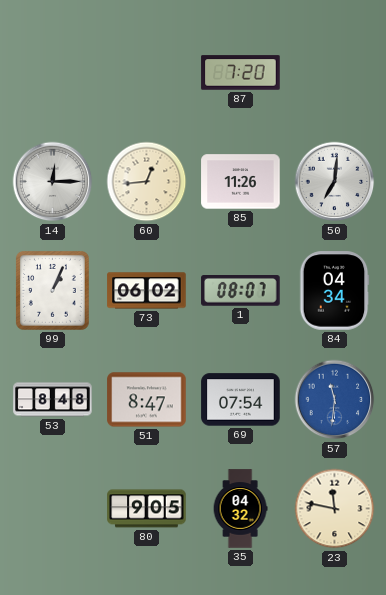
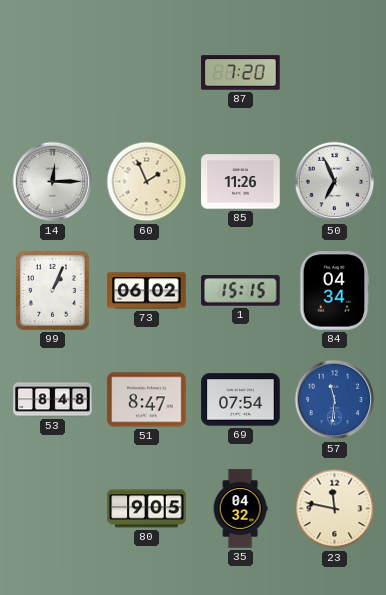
60: 12:44 -> 1:56 (147, 182)
50: 7:01 -> 6:56 (335, 182)
1: 08:07 -> 15:15 (241, 291)
